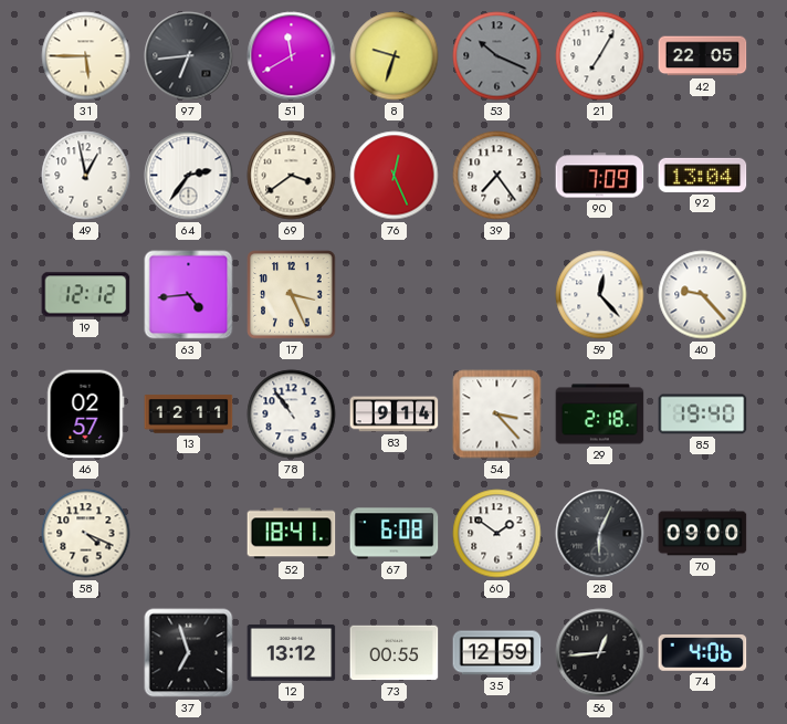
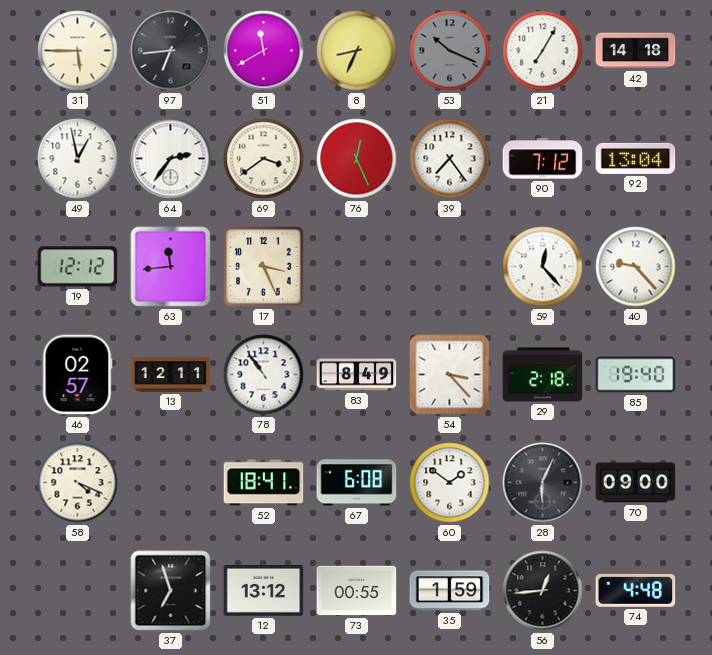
8: 9:33 -> 8:34 (357, 51)
42: 22:05 -> 14:18 (636, 51)
90: 7:09 -> 7:12 (543, 159)
63: 4:44 -> 11:44 (171, 267)
83: 9:14 -> 8:49 (357, 375)
35: 12:59 -> 1:59 (450, 591)
74: 4:06 -> 4:48 (636, 590)
